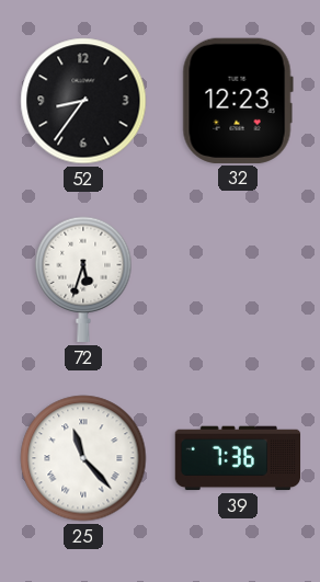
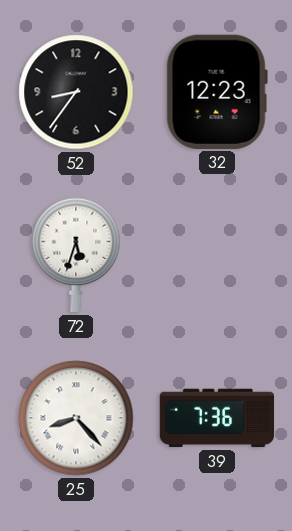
25: 11:23 -> 8:23 (76, 418)
